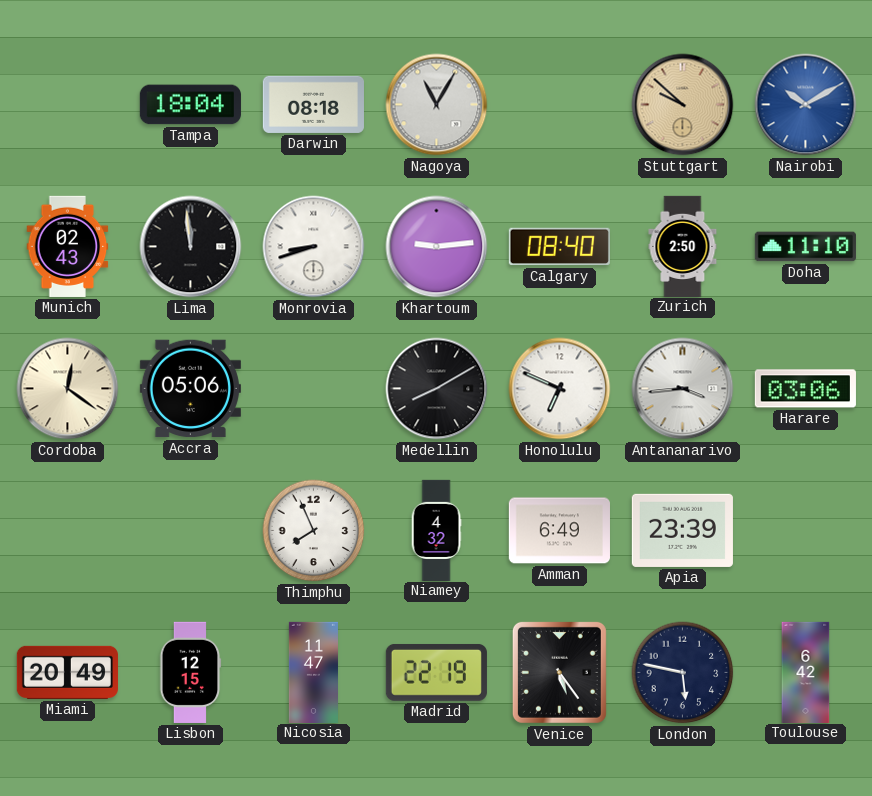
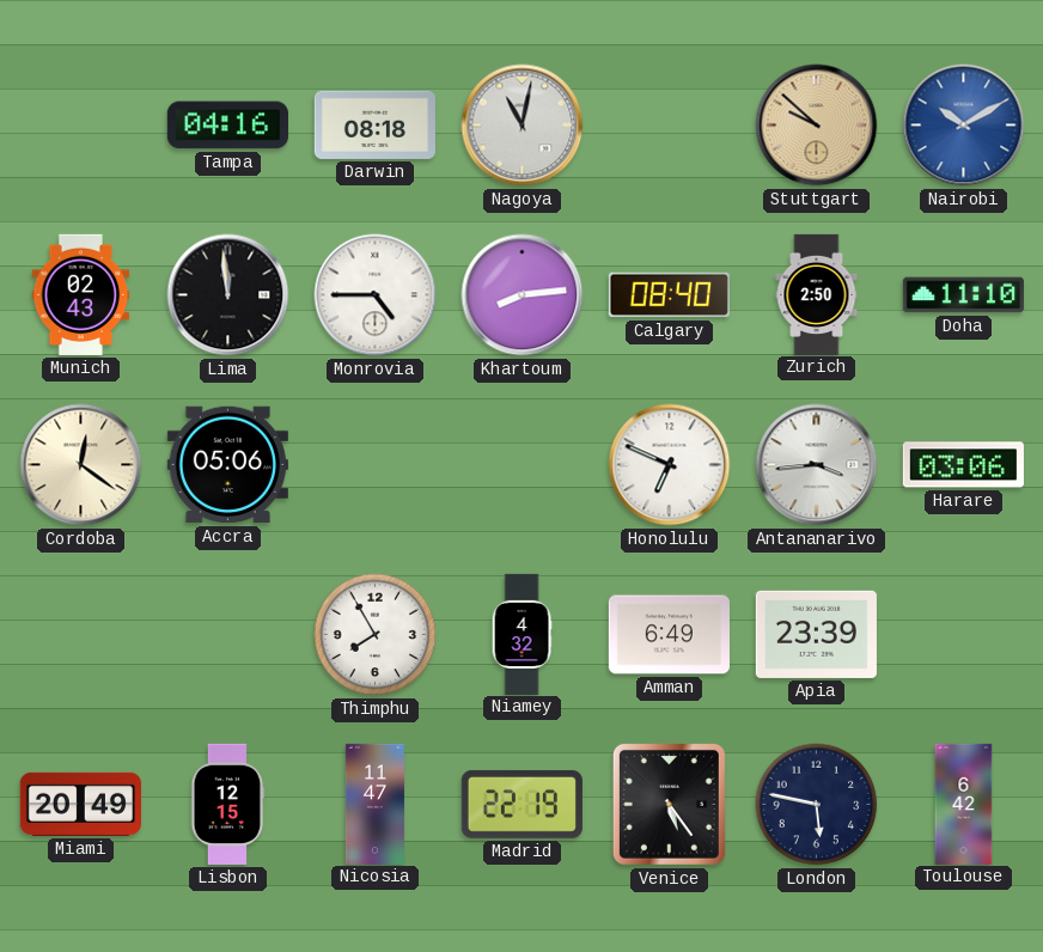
Tampa: 18:04 -> 04:16 (227, 126)
Nagoya: 11:05 -> 11:02 (523, 126)
Monrovia: 8:42 -> 4:45 (376, 295)
Khartoum: 9:14 -> 8:14 (523, 295)
Medellin: 8:10 -> none (437, 389)
Thimphu: 7:56 -> 7:55 (376, 635)
